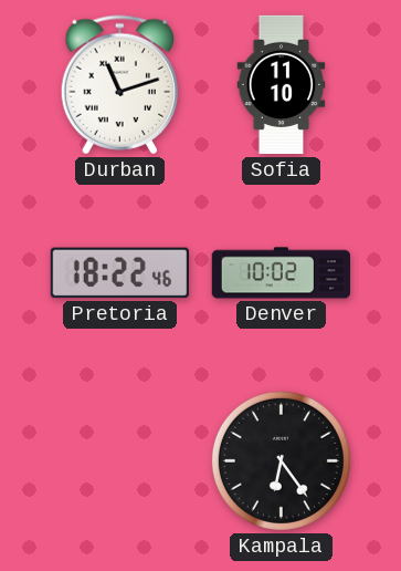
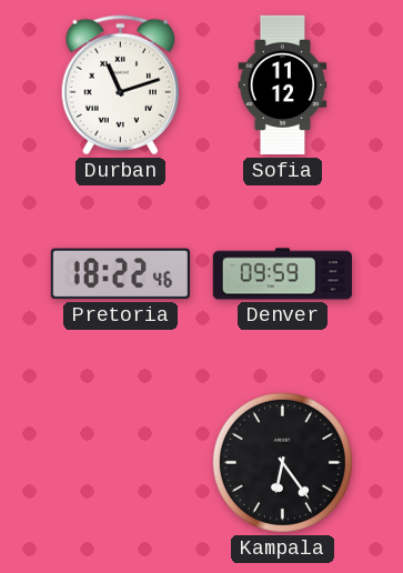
Sofia: 11:10 -> 11:12 (283, 86)
Denver: 10:02 -> 09:59 (282, 274)
